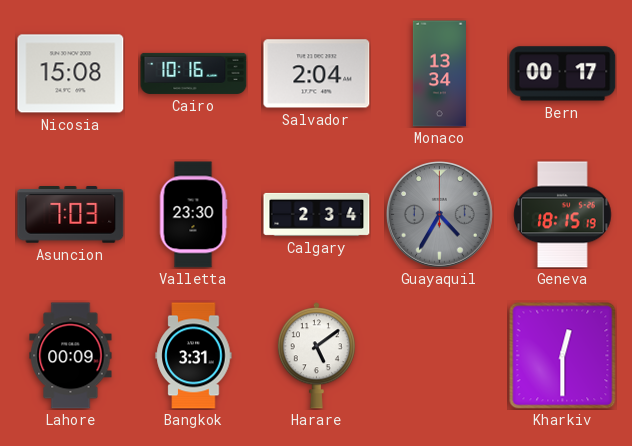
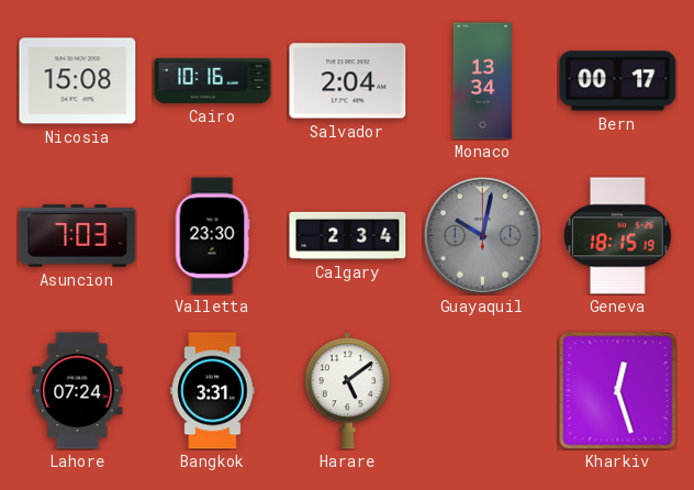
Guayaquil: 4:35 -> 10:02 (482, 235)
Lahore: 00:09 -> 07:24 (78, 391)
Kharkiv: 12:30 -> 12:27 (618, 391)
